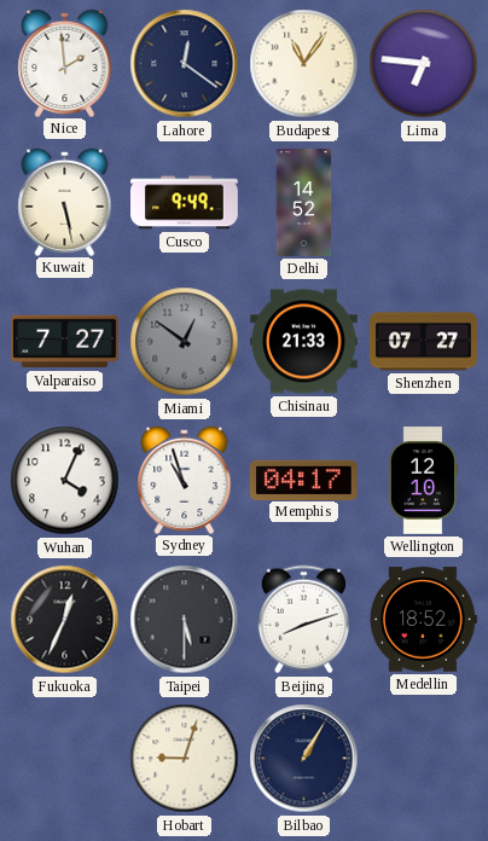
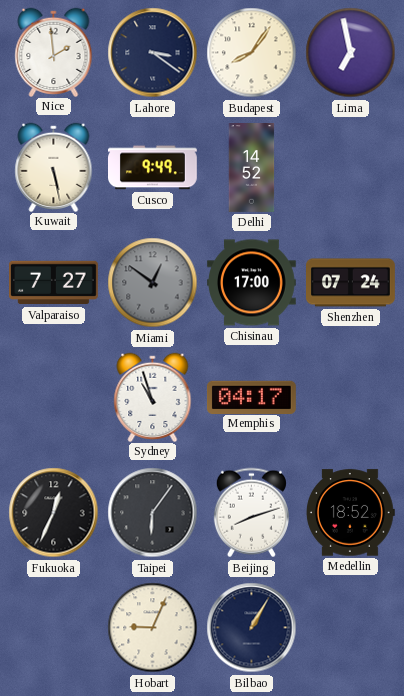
Lahore: 12:21 -> 3:21 (153, 53)
Budapest: 11:06 -> 8:06 (252, 53)
Lima: 6:46 -> 6:58 (351, 53)
Chisinau: 21:33 -> 17:00 (252, 283)
Shenzhen: 07:27 -> 07:24 (351, 283)
Wuhan: 4:04 -> none (65, 481)
Wellington: 12:10 -> none (423, 481)
Taipei: 5:30 -> 6:06 (153, 513)
Hobart: 9:03 -> 9:04 (153, 628)
